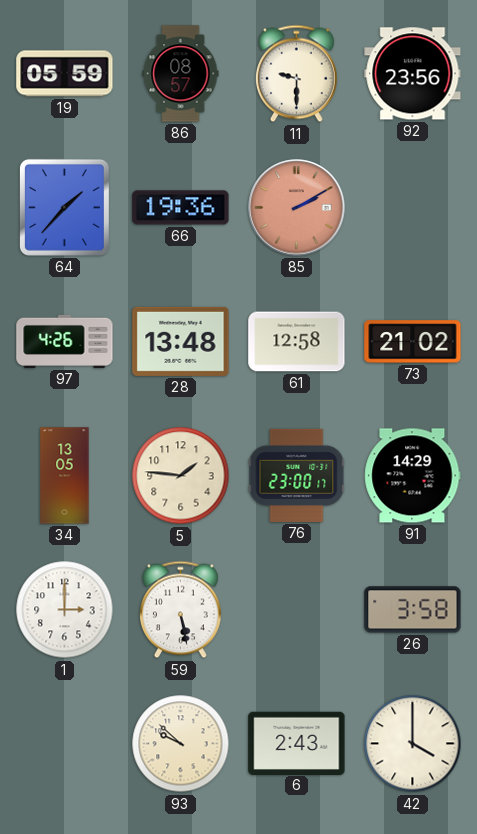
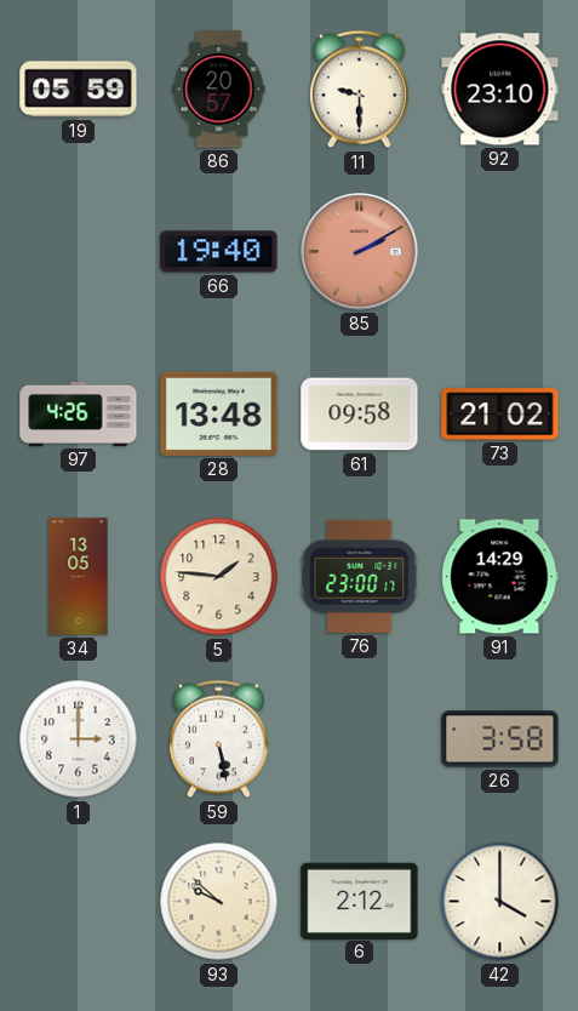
86: 08:57 -> 20:57 (219, 90)
92: 23:56 -> 23:10 (500, 90)
64: 1:37 -> none (64, 207)
66: 19:36 -> 19:40 (219, 252)
61: 12:58 -> 09:58 (360, 415)
6: 2:43 -> 2:12 (360, 901)
